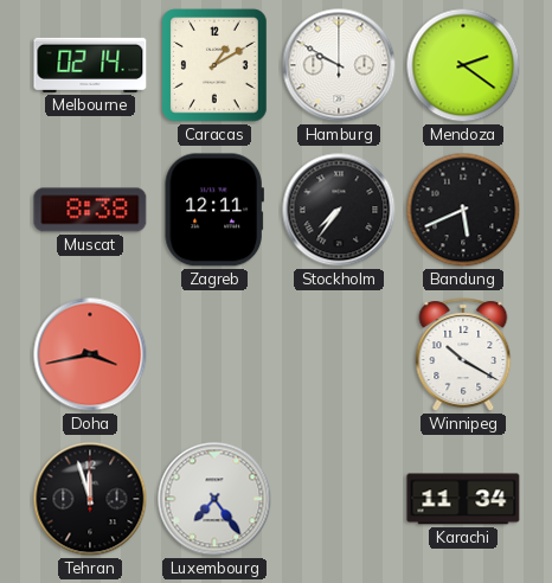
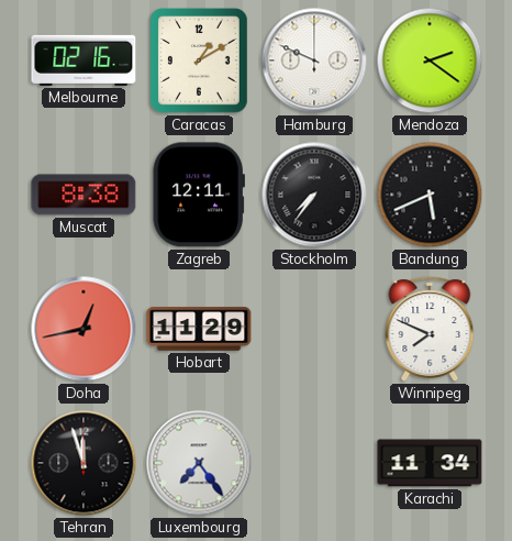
Melbourne: 02:14 -> 02:16 (84, 60)
Hamburg: 9:50 -> 9:49 (314, 60)
Doha: 3:43 -> 12:43 (84, 329)
Hobart: none -> 11:29 (199, 329)
Winnipeg: 10:20 -> 7:49 (430, 329)
